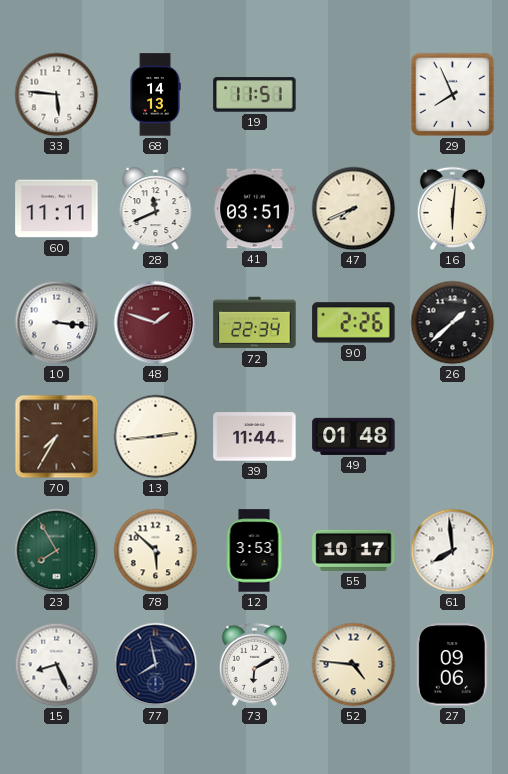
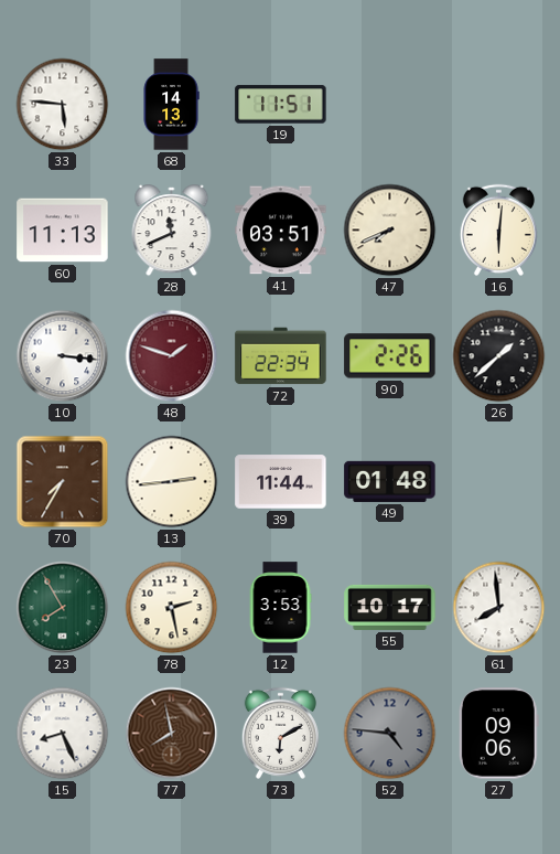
29: 7:56 -> none (453, 95)
60: 11:11 -> 11:13 (63, 231)
78: 5:52 -> 2:28 (172, 608)
77 dial: navy -> brown (172, 734)
52 dial: cream -> grey (390, 734)
